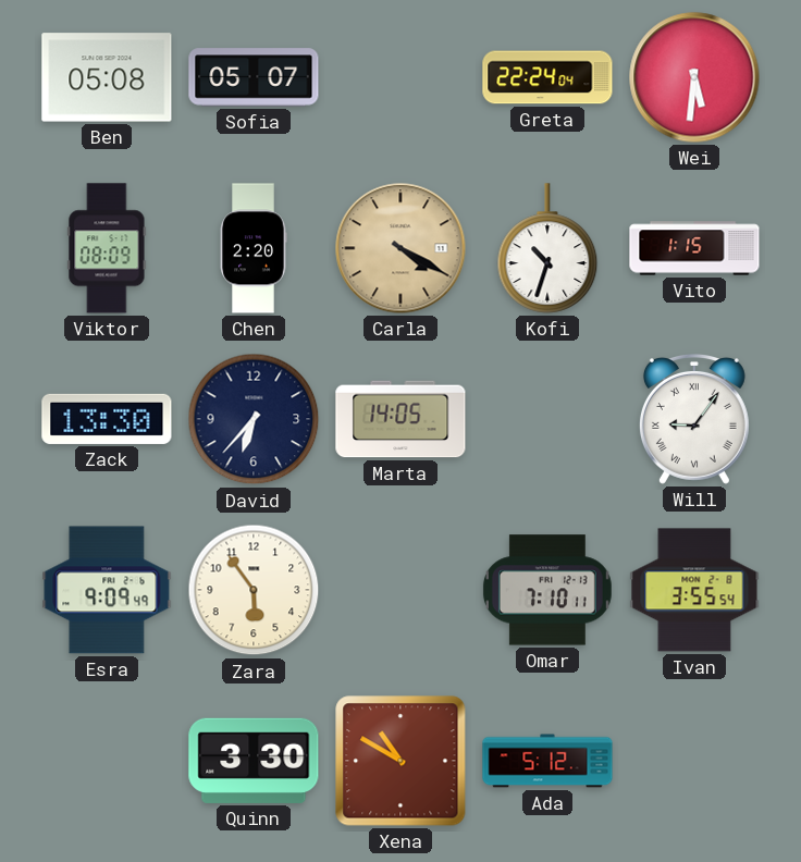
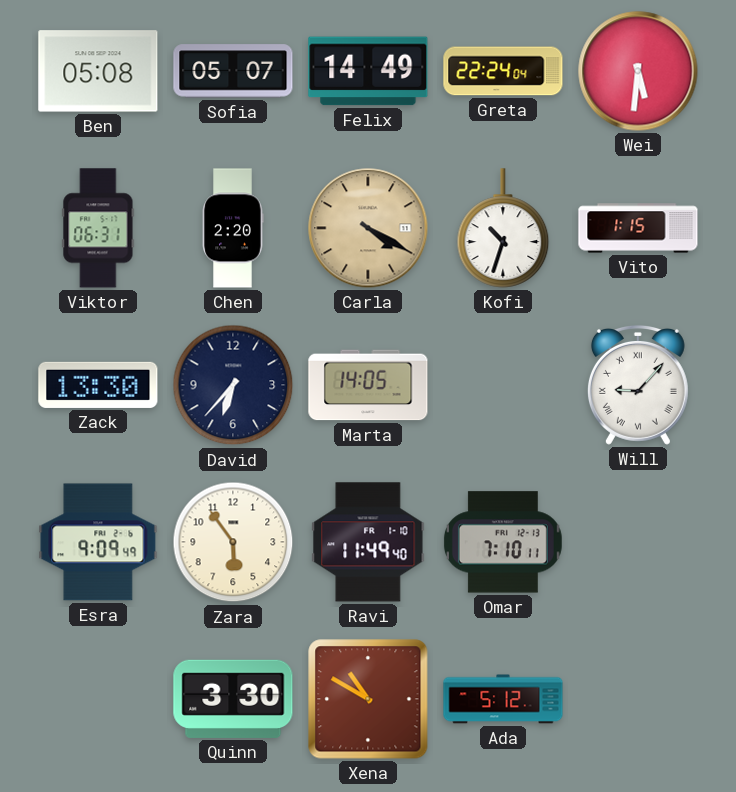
Felix: none -> 14:49 (368, 71)
Viktor: 08:09 -> 06:31 (98, 228)
Will: 9:06 -> 9:07 (638, 385)
Ravi: none -> 11:49 (368, 542)
Ivan: 3:55 -> none (694, 590)
